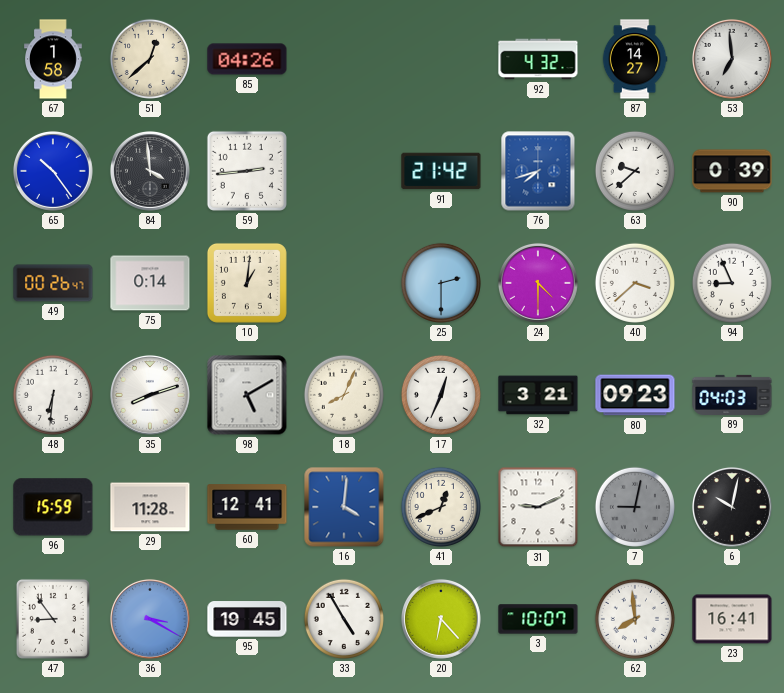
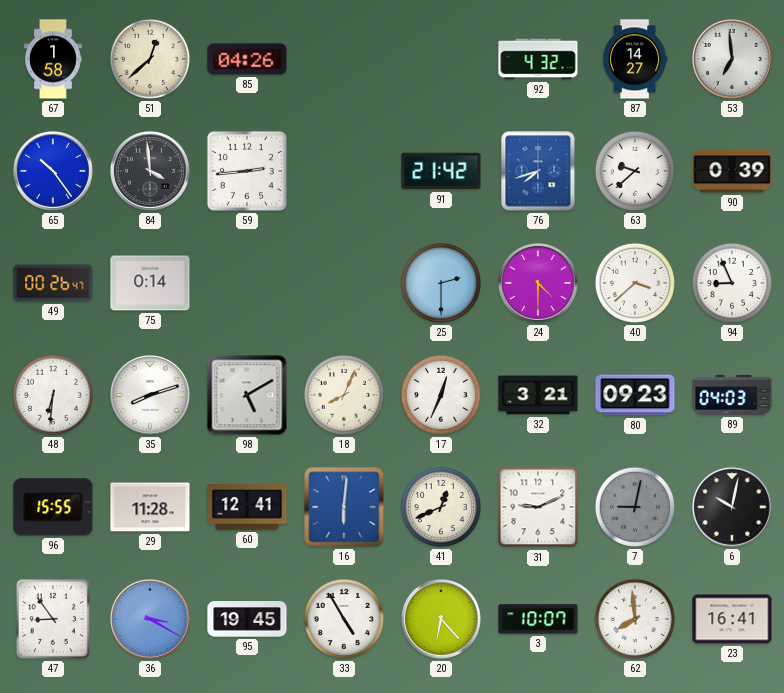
10: 1:01 -> none (247, 283)
96: 15:59 -> 15:55 (53, 507)
16: 4:01 -> 6:01 (344, 507)
